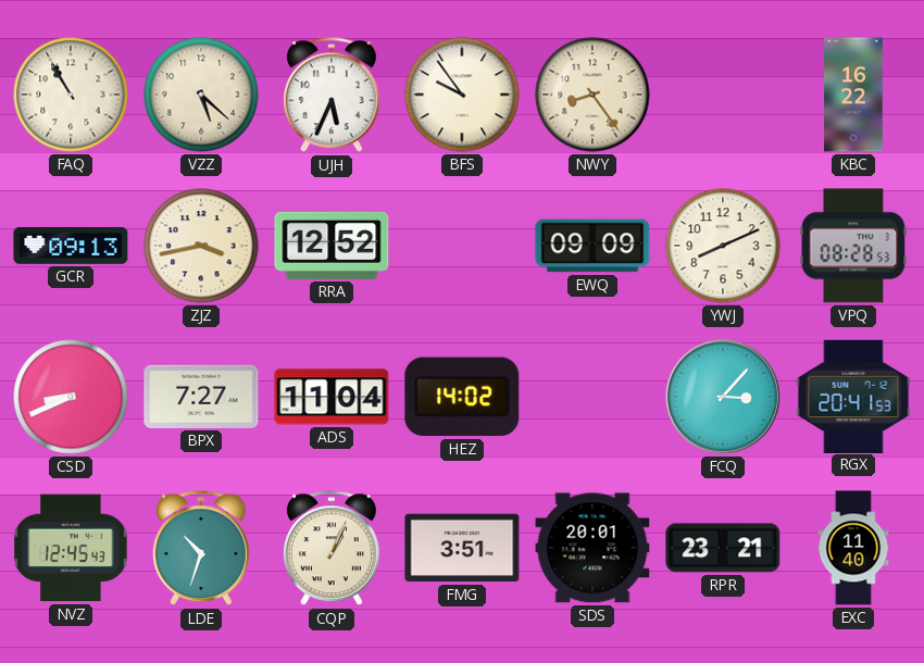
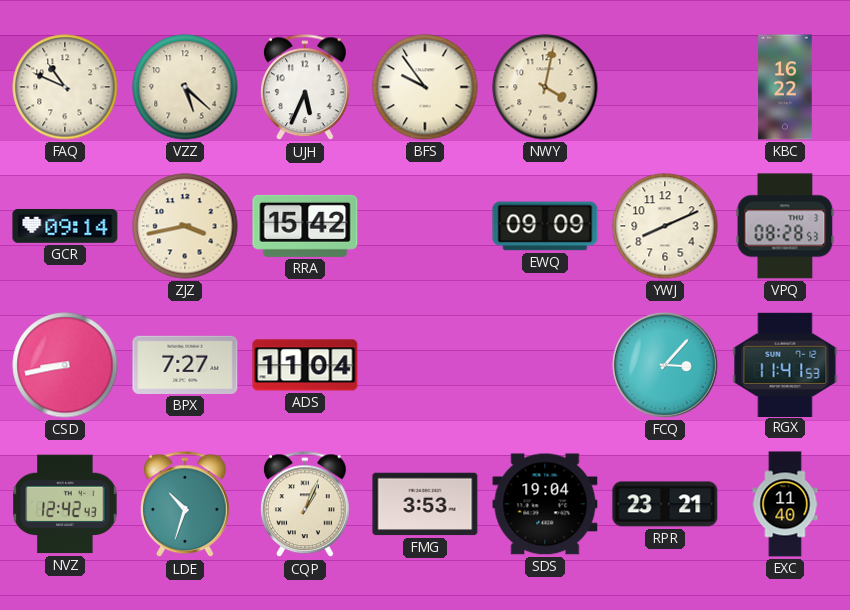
FAQ: 10:55 -> 10:49 (65, 87)
NWY: 8:24 -> 4:02 (545, 87)
GCR: 09:13 -> 09:14 (65, 226)
RRA: 12:52 -> 15:42 (305, 226)
CSD: 8:41 -> 8:43 (65, 365)
HEZ: 14:02 -> none (462, 397)
RGX: 20:41 -> 11:41 (785, 364)
NVZ: 12:45 -> 12:42 (65, 504)
FMG: 3:51 -> 3:53 (425, 504)
SDS: 20:01 -> 19:04 (545, 504)
